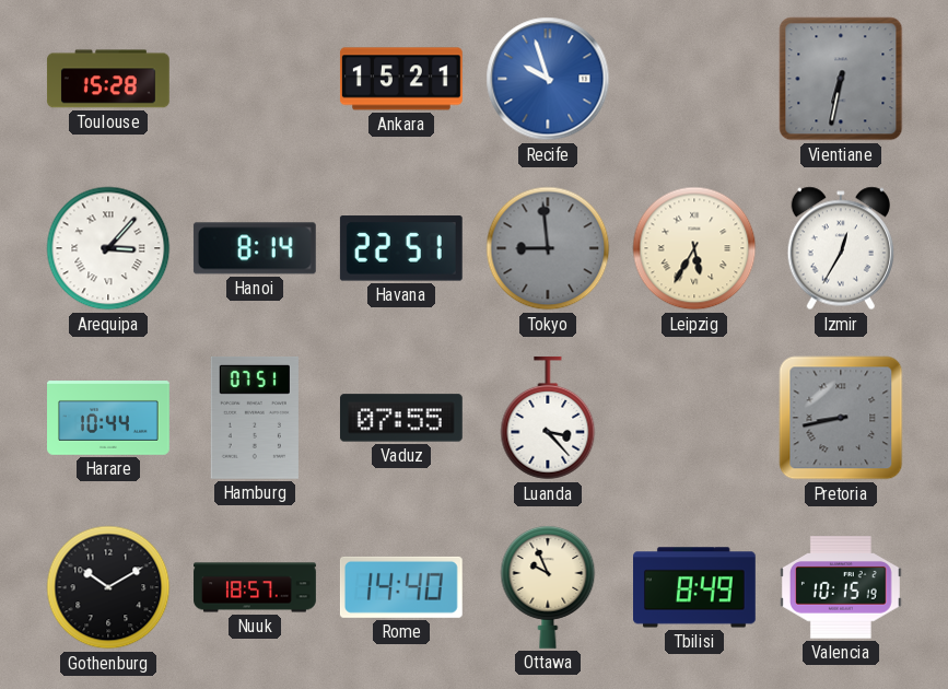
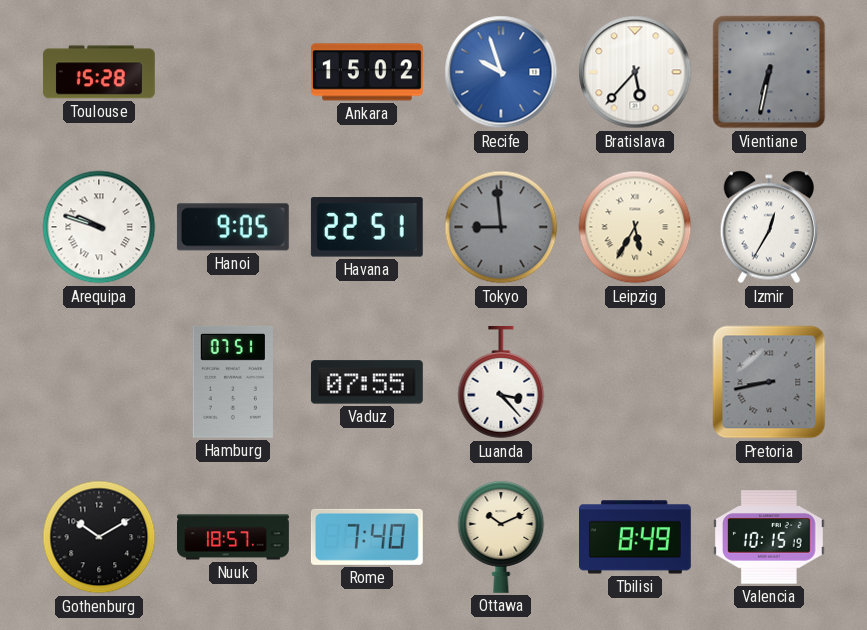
Ankara: 15:21 -> 15:02 (367, 72)
Bratislava: none -> 5:37 (635, 72)
Arequipa: 3:07 -> 9:48 (99, 227)
Hanoi: 8:14 -> 9:05 (233, 227)
Harare: 10:44 -> none (109, 419)
Rome: 14:40 -> 7:40 (367, 537)
Ottawa: 9:56 -> 10:11 (501, 537)
